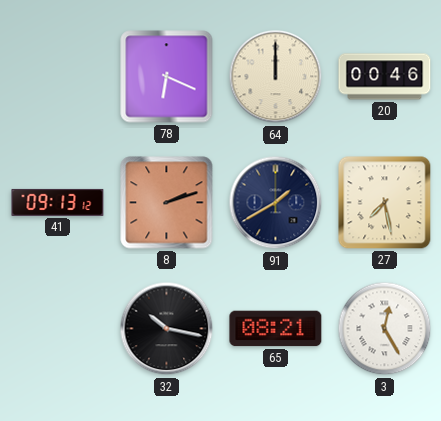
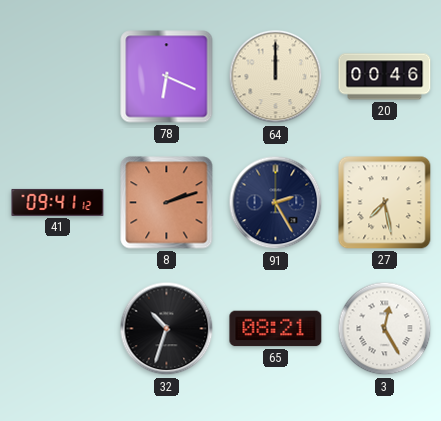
41: 09:13 -> 09:41 (58, 202)
91: 1:40 -> 2:25 (276, 203)
32: 10:17 -> 10:33 (167, 329)
